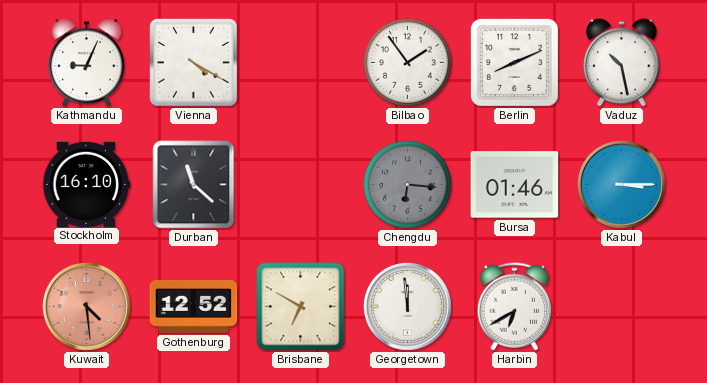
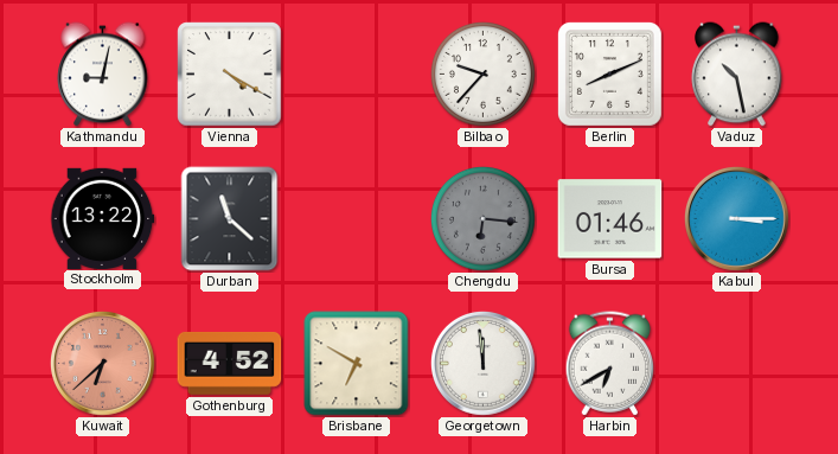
Kathmandu: 9:04 -> 9:02 (103, 75)
Bilbao: 1:54 -> 9:37 (482, 73)
Stockholm: 16:10 -> 13:22 (103, 218)
Kuwait: 4:29 -> 6:38 (102, 363)
Gothenburg: 12:52 -> 4:52 (230, 363)
